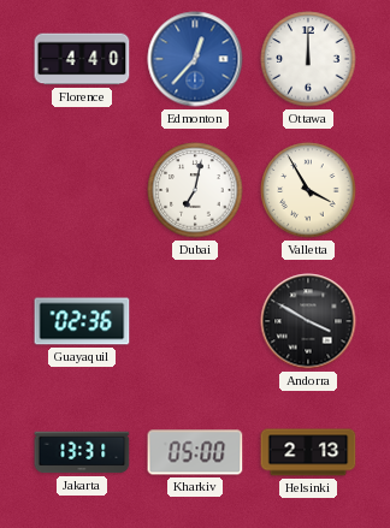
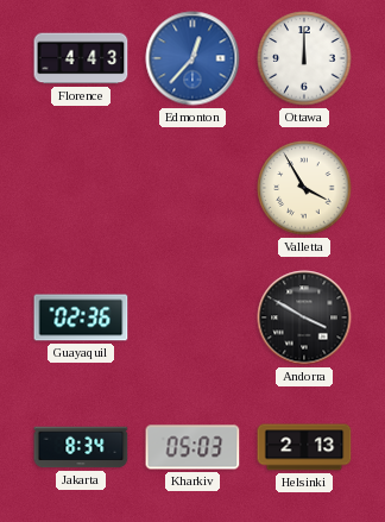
Florence: 4:40 -> 4:43 (81, 58)
Dubai: 7:02 -> none (195, 190)
Jakarta: 13:31 -> 8:34 (81, 447)
Kharkiv: 05:00 -> 05:03 (192, 447)
